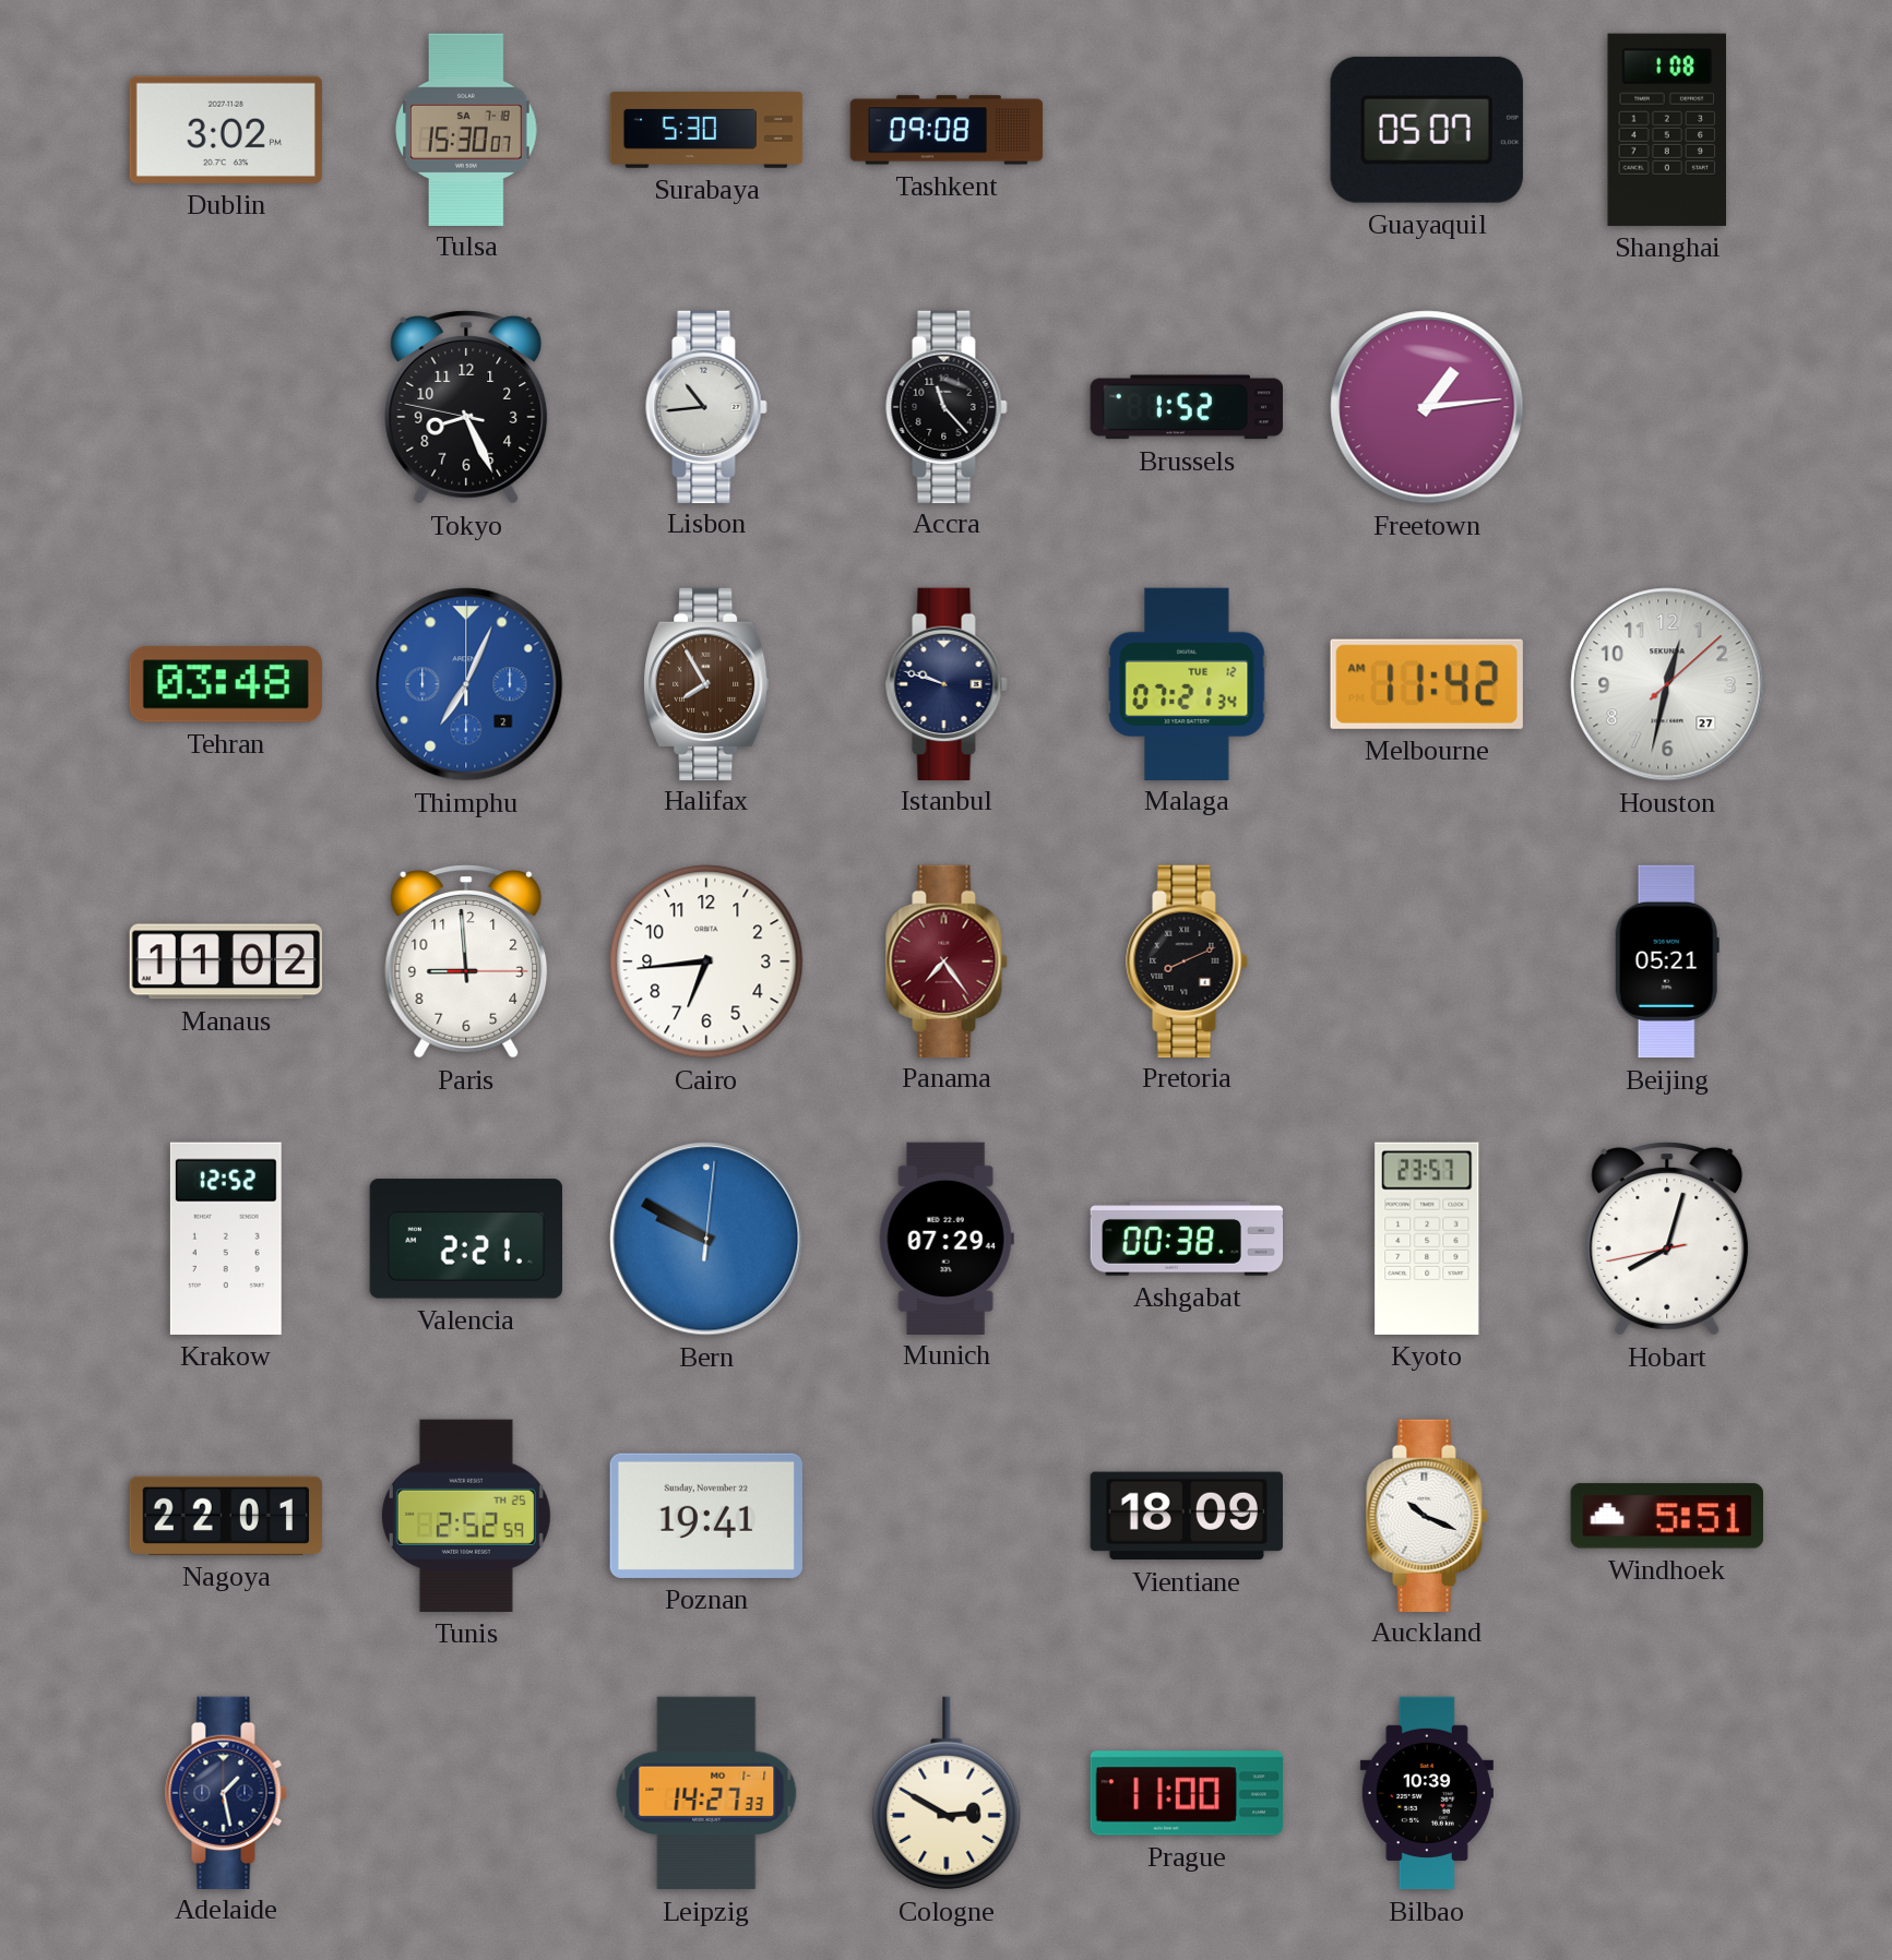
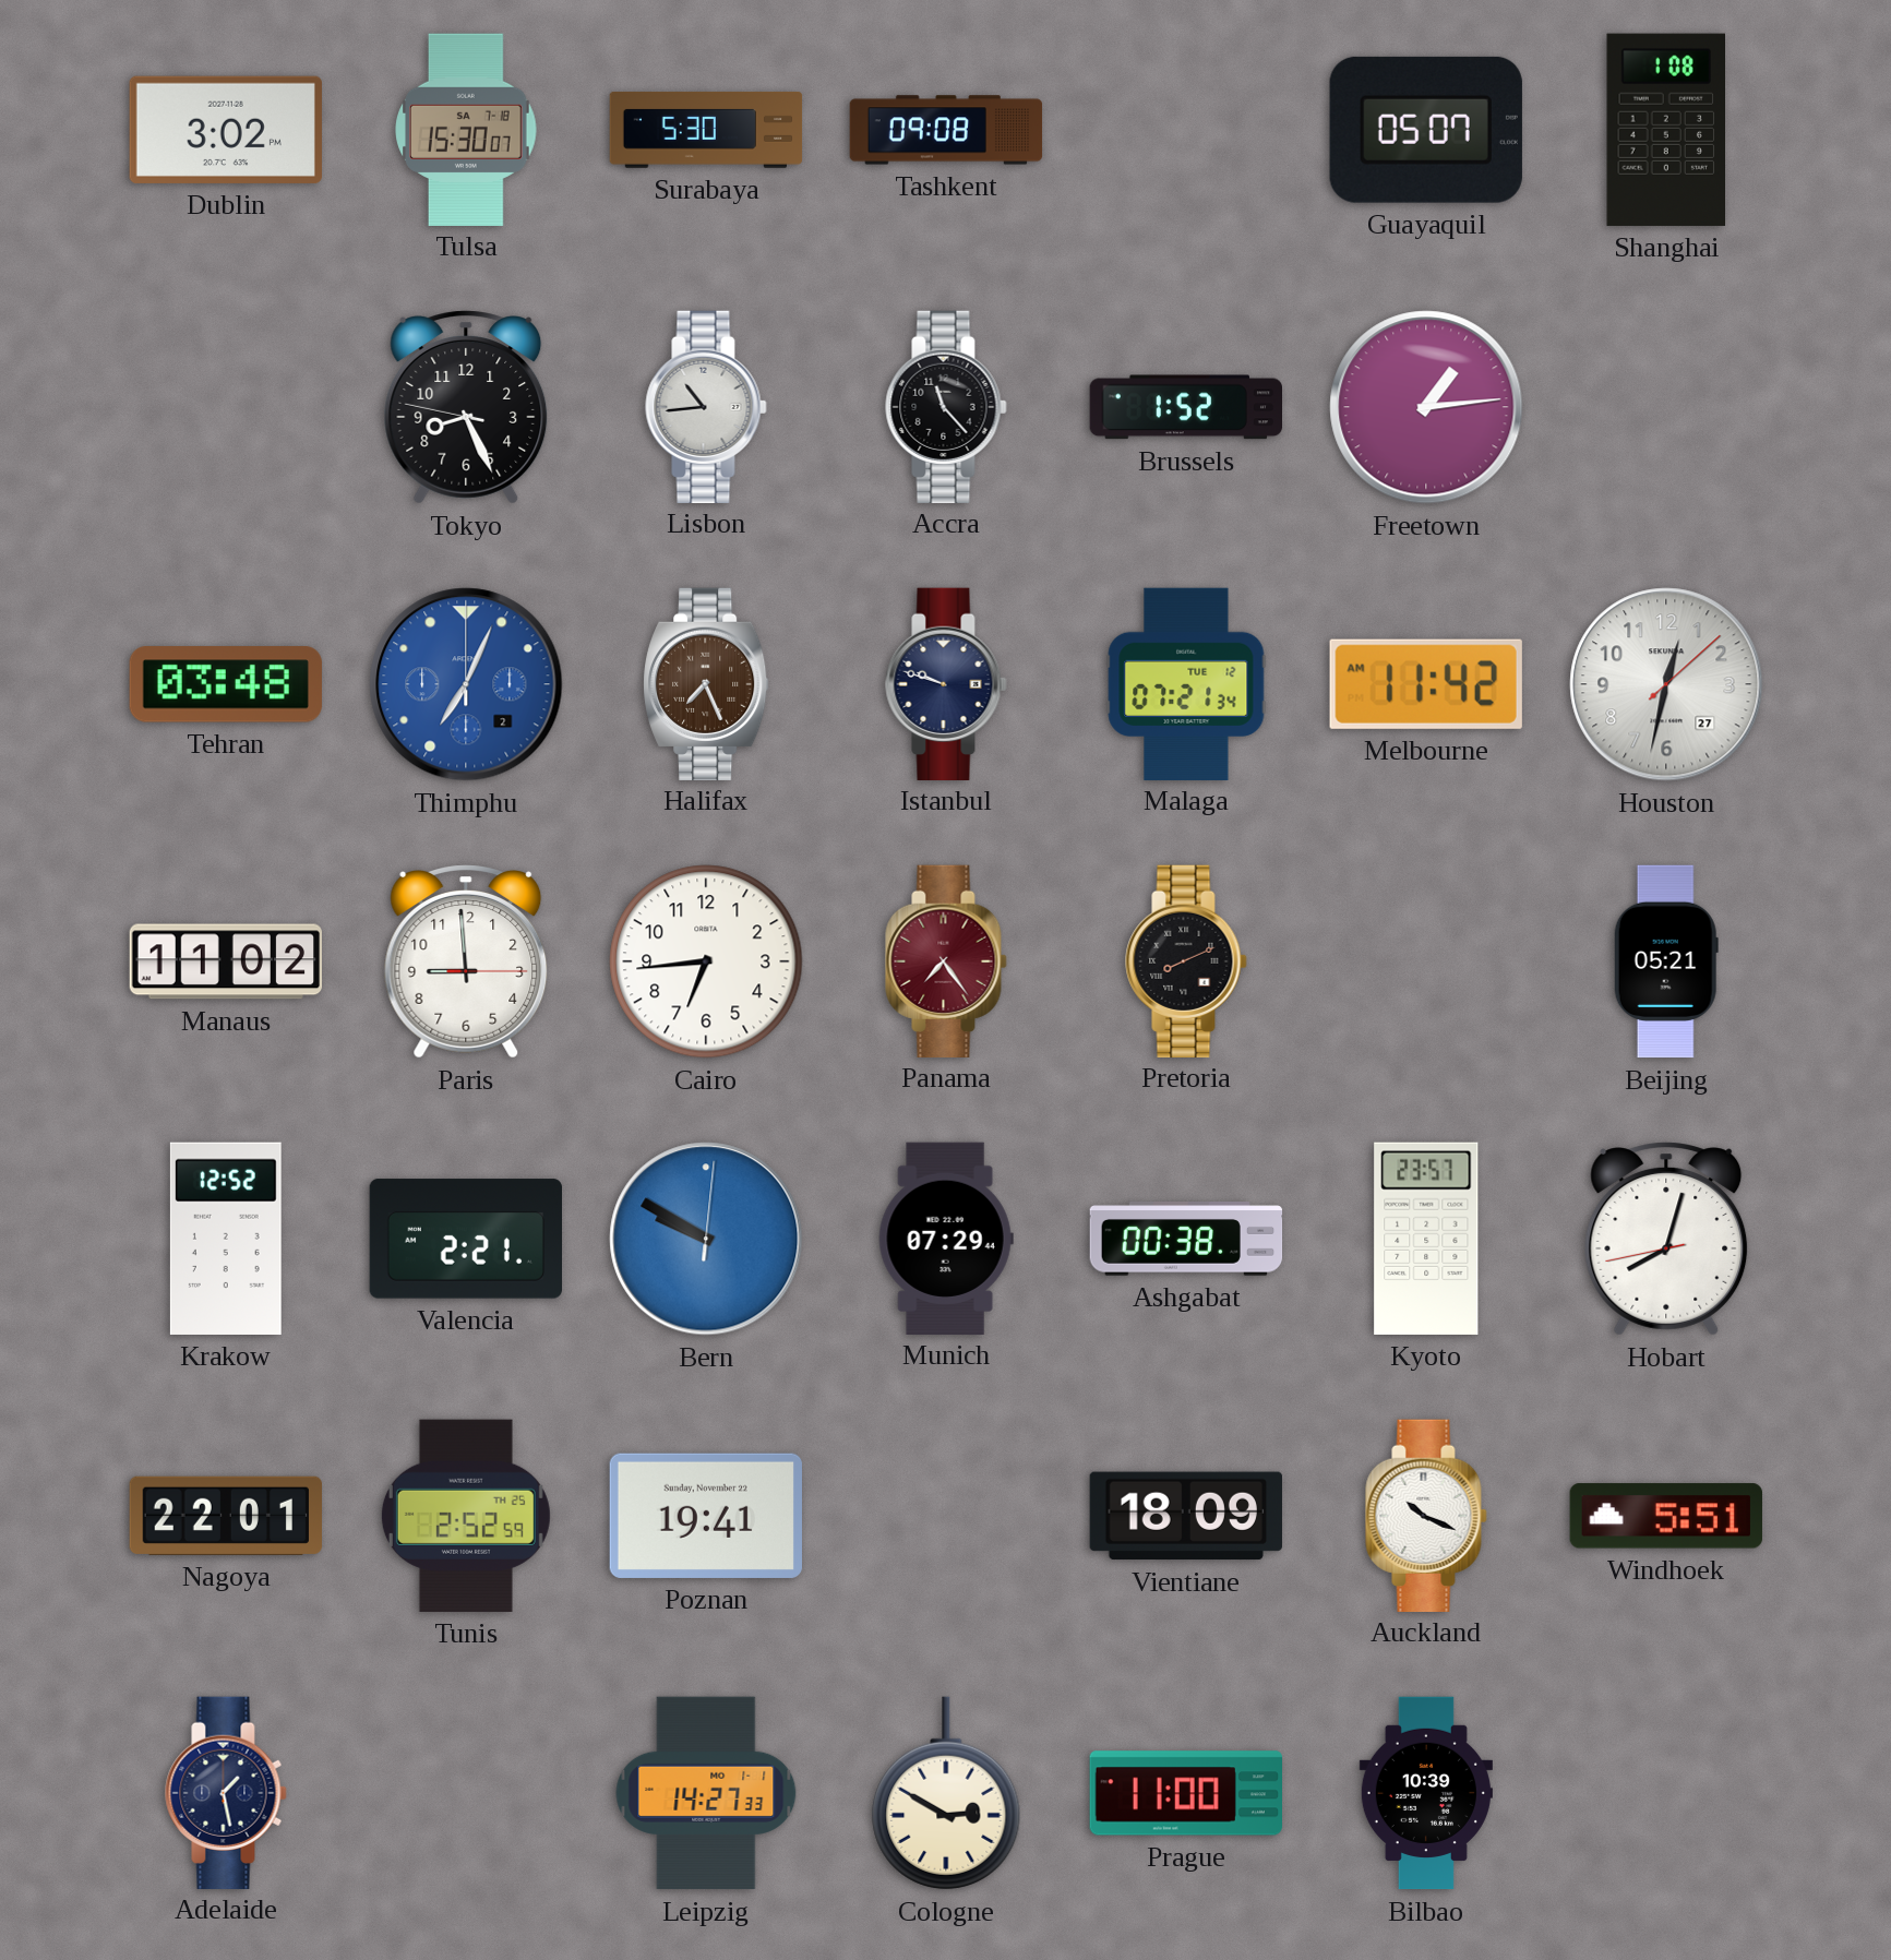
Halifax: 7:55 -> 7:26 (706, 683)
